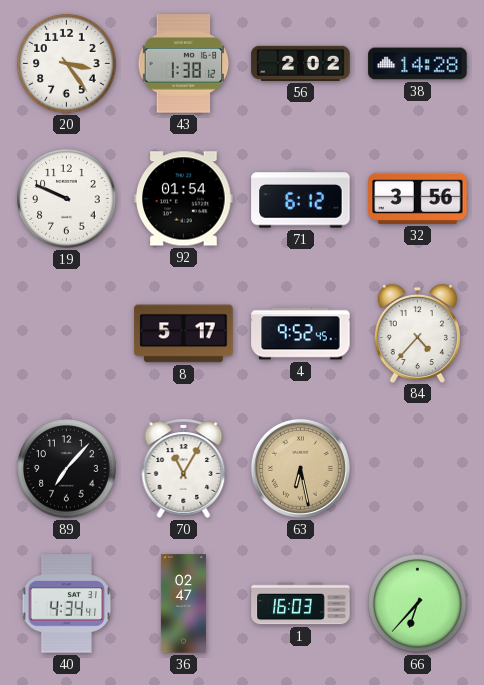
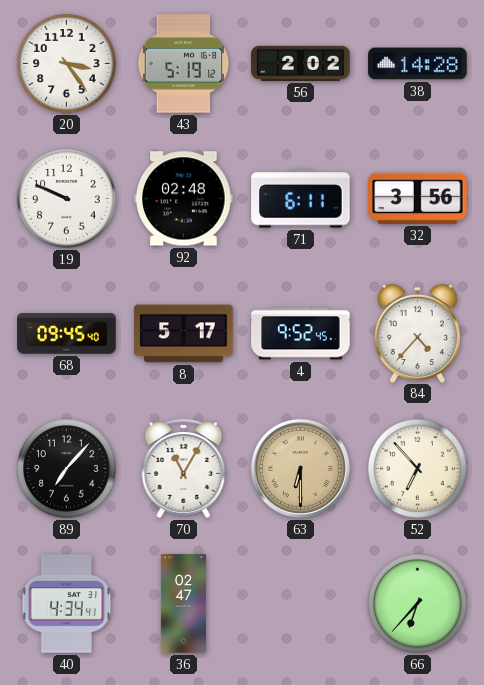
43: 1:38 -> 5:19 (184, 64)
92: 01:54 -> 02:48 (184, 199)
71: 6:12 -> 6:11 (301, 199)
68: none -> 09:45 (67, 334)
63: 6:28 -> 6:30 (300, 468)
52: none -> 6:53 (418, 469)
1: 16:03 -> none (301, 604)
